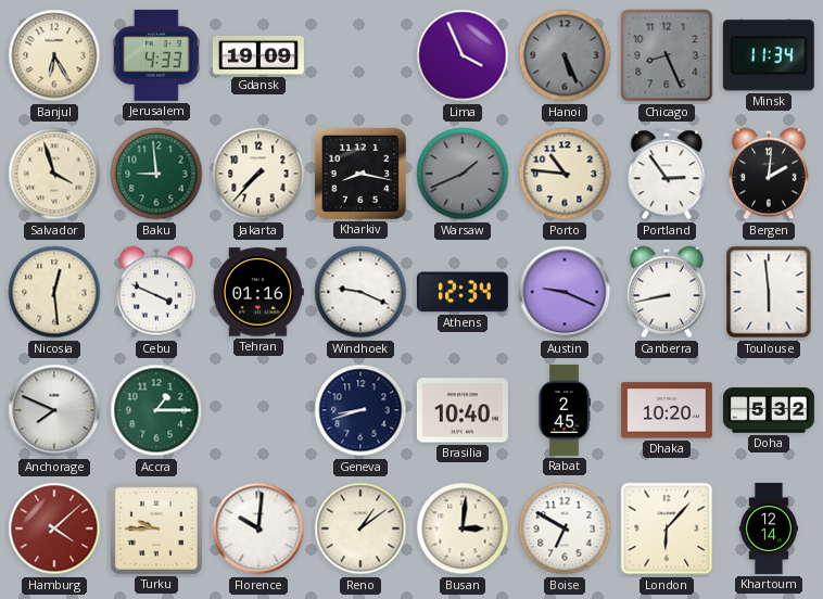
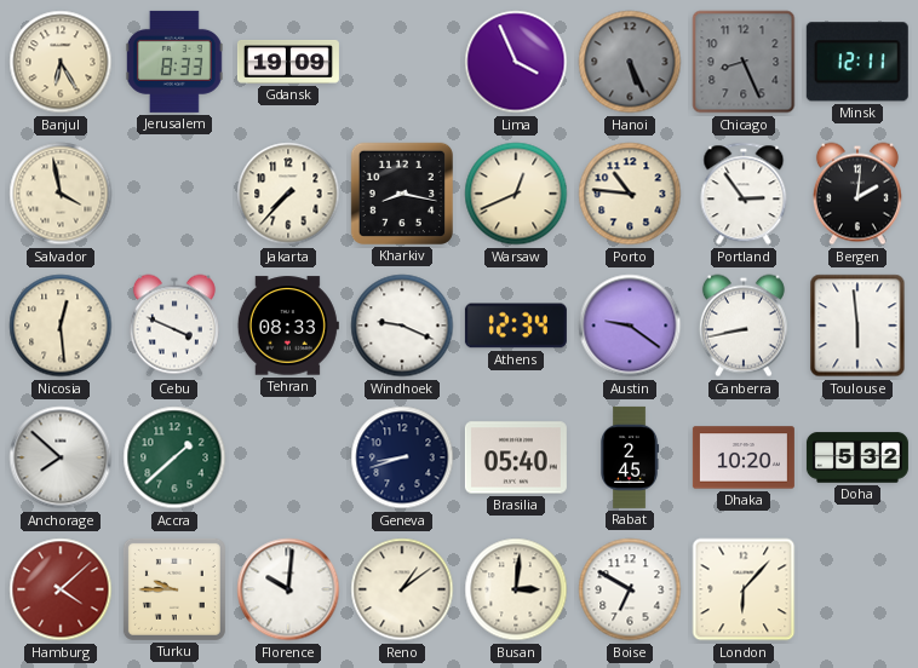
Jerusalem: 4:33 -> 8:33 (174, 62)
Minsk: 11:34 -> 12:11 (857, 62)
Salvador: 3:57 -> 3:58 (61, 194)
Baku: 8:59 -> none (156, 174)
Warsaw: 1:41 -> 12:41 (516, 194)
Warsaw dial: grey -> cream (516, 194)
Tehran: 01:16 -> 08:33 (288, 326)
Austin: 9:19 -> 9:21 (630, 326)
Anchorage: 7:49 -> 7:52 (61, 457)
Accra: 1:15 -> 1:38 (174, 457)
Brasilia: 10:40 -> 05:40 (516, 457)
Khartoum: 12:14 -> none (768, 528)
